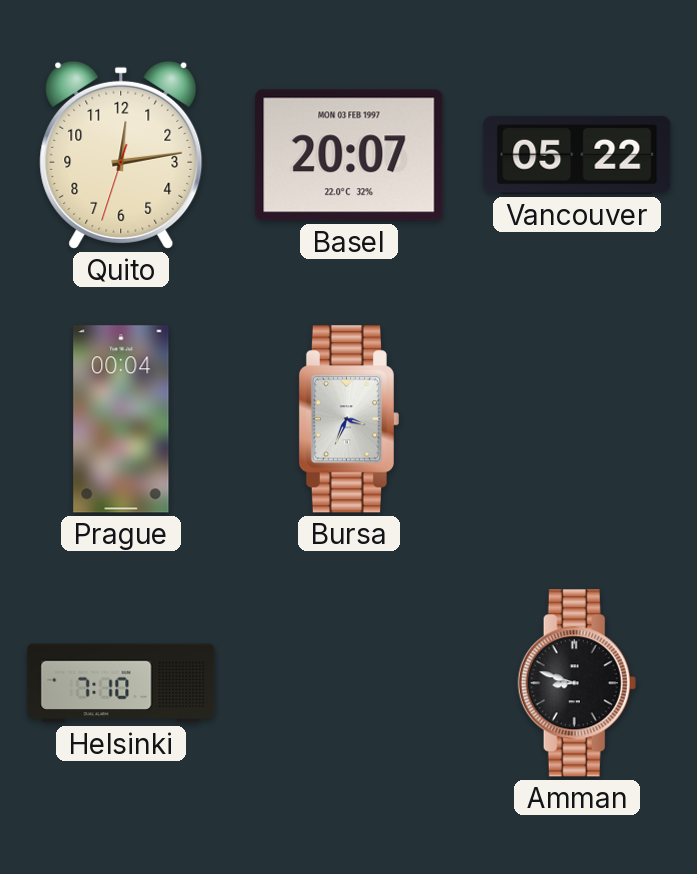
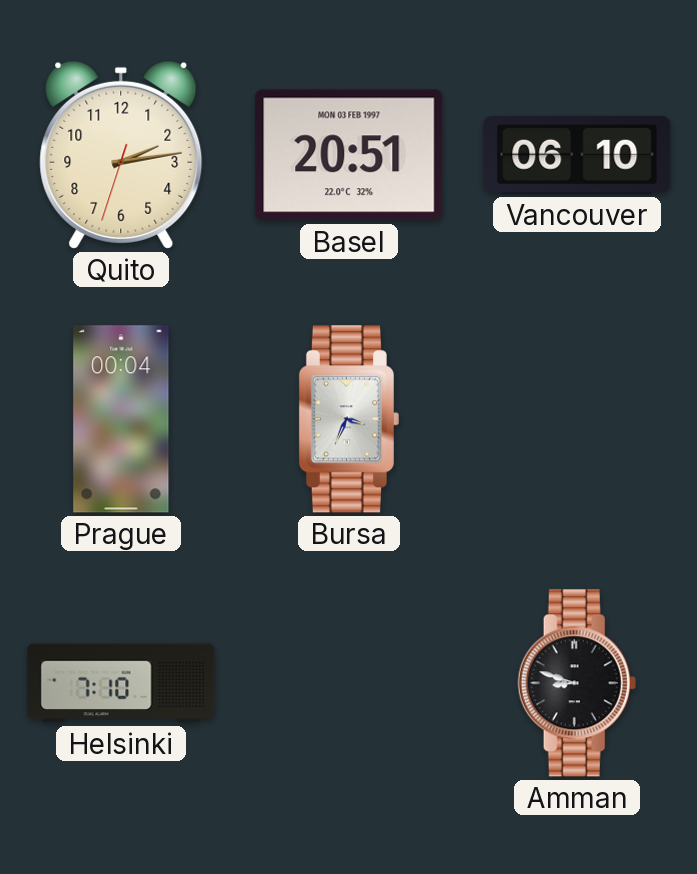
Quito: 12:13 -> 2:13 (121, 155)
Basel: 20:07 -> 20:51 (349, 155)
Vancouver: 05:22 -> 06:10 (577, 155)
